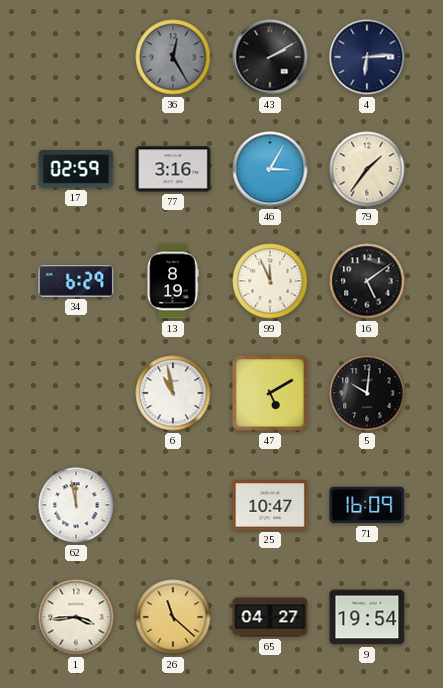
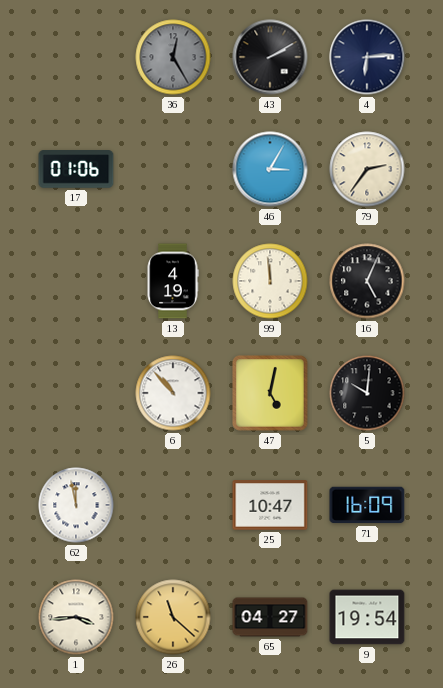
17: 02:59 -> 01:06 (76, 169)
77: 3:16 -> none (173, 169)
79: 1:36 -> 2:36 (367, 169)
34: 6:29 -> none (76, 281)
13: 8:19 -> 4:19 (173, 281)
99: 11:56 -> 11:59 (270, 281)
16: 5:09 -> 5:04 (367, 281)
6: 10:58 -> 10:53 (173, 393)
47: 5:10 -> 5:02 (271, 394)
